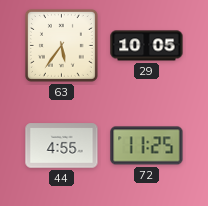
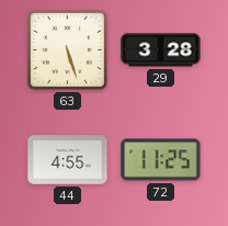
63: 5:36 -> 5:27 (67, 49)
29: 10:05 -> 3:28 (161, 50)
